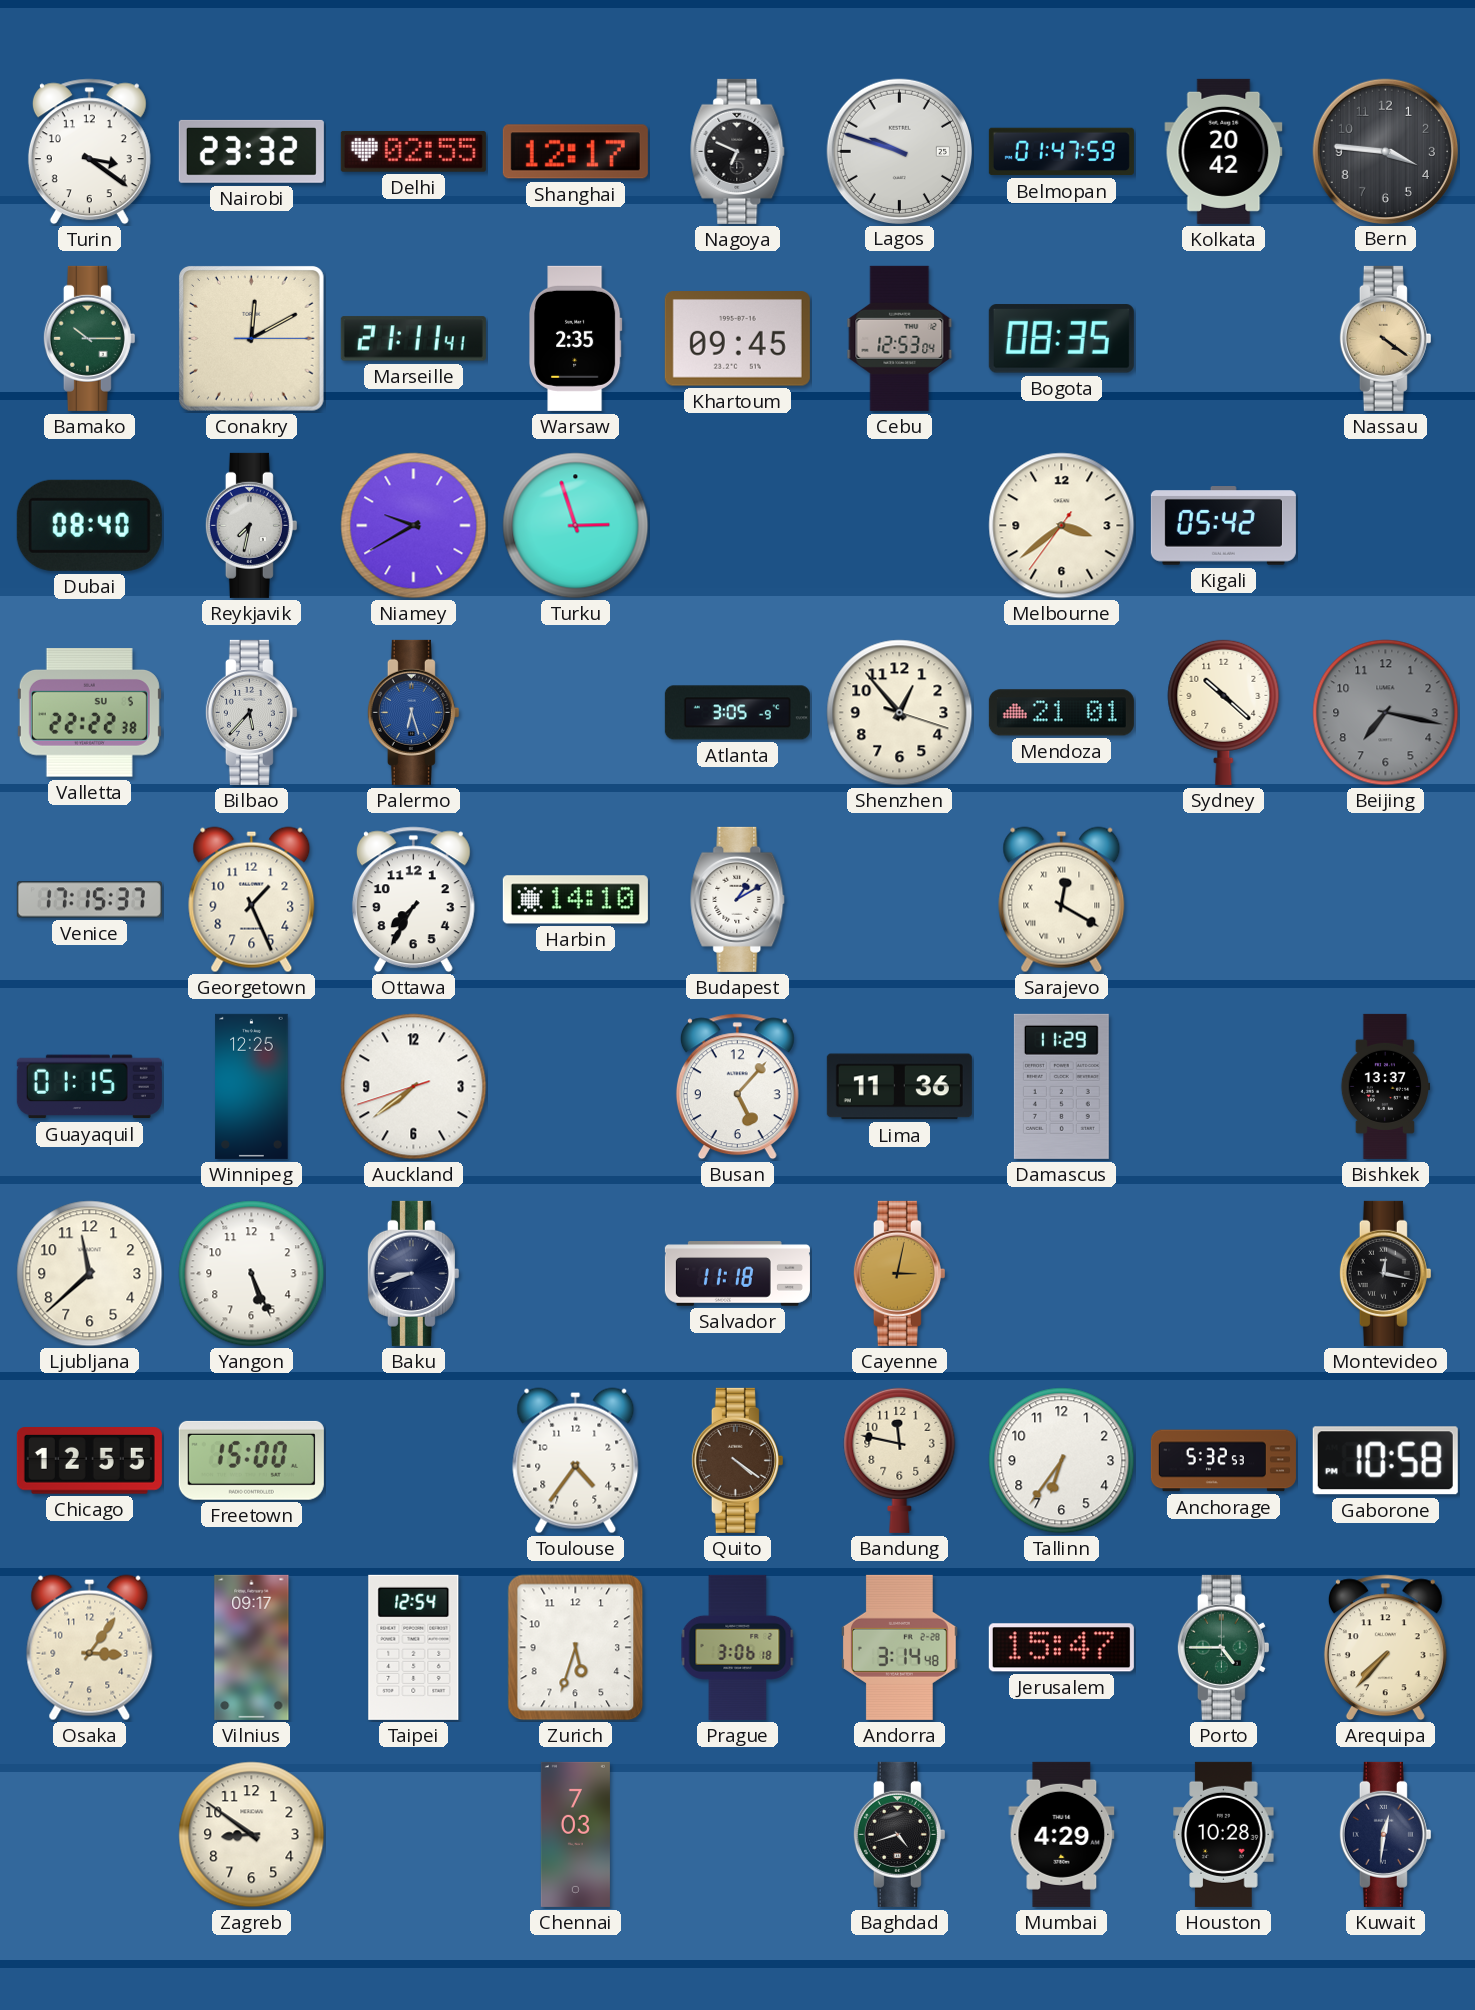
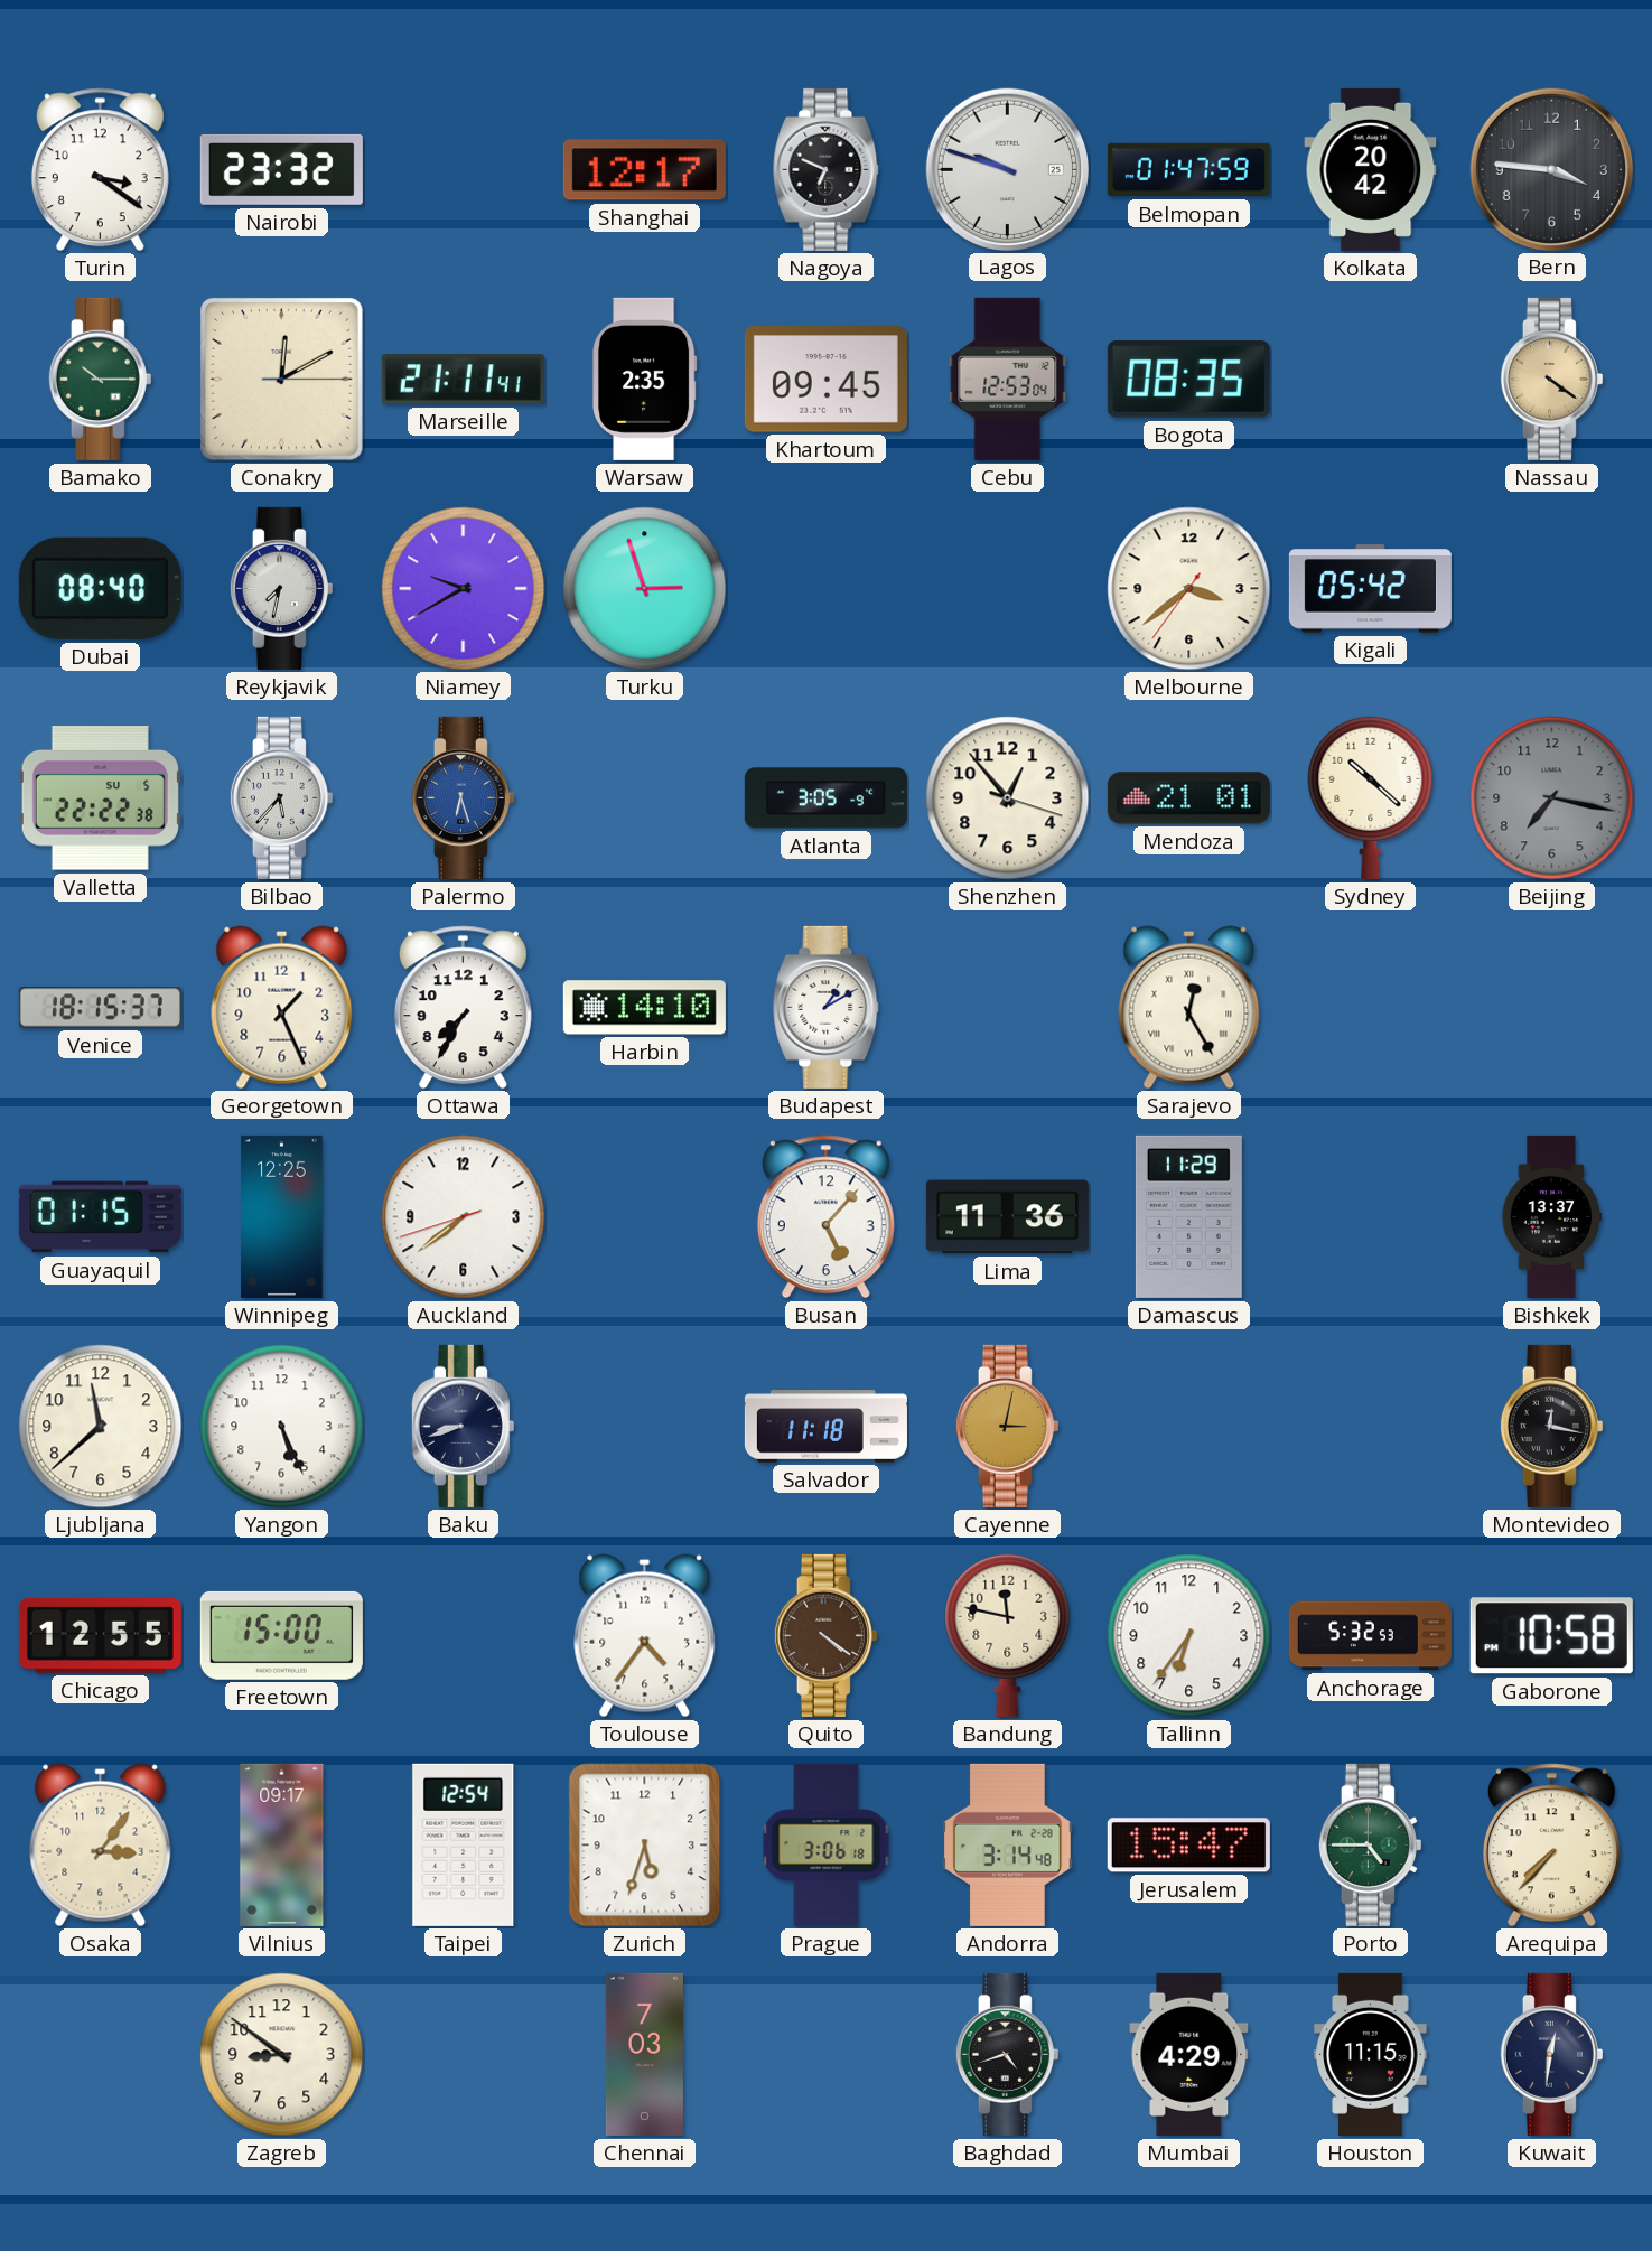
Delhi: 02:55 -> none (413, 151)
Venice: 17:15 -> 18:15 (100, 1008)
Sarajevo: 12:20 -> 12:25 (1189, 1008)
Houston: 10:28 -> 11:15 (1371, 2054)
